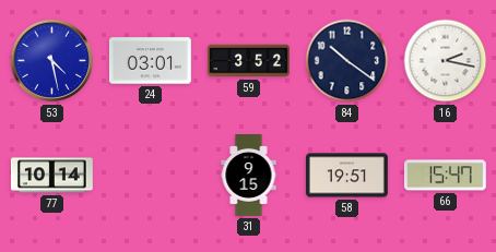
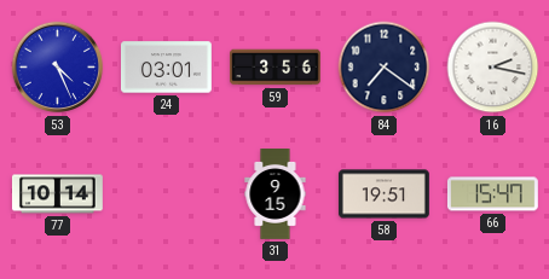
53: 4:28 -> 4:26 (58, 68)
59: 3:52 -> 3:56 (276, 68)
84: 10:21 -> 7:21 (385, 68)
